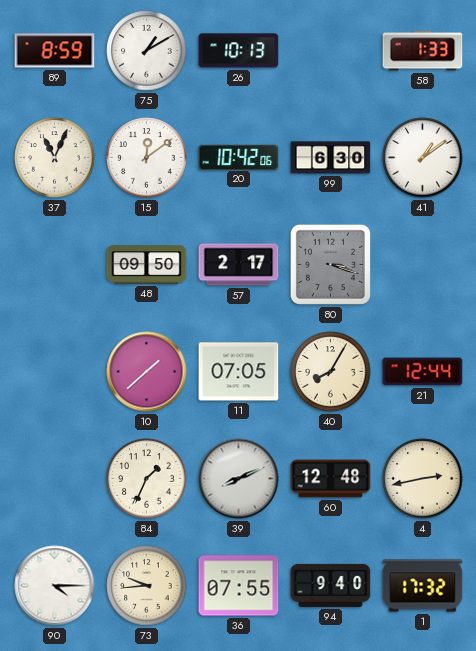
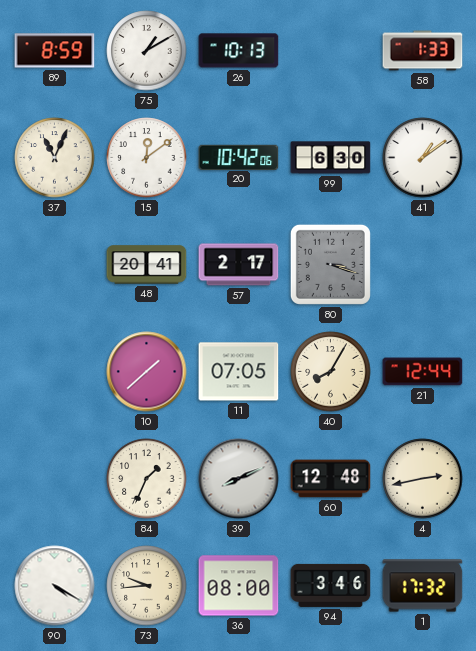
48: 09:50 -> 20:41 (147, 265)
90: 4:15 -> 4:20 (55, 586)
36: 07:55 -> 08:00 (239, 586)
94: 9:40 -> 3:46 (331, 585)
